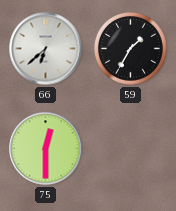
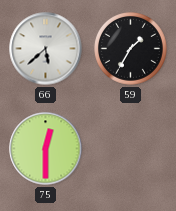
66: 6:38 -> 5:38 (46, 49)
